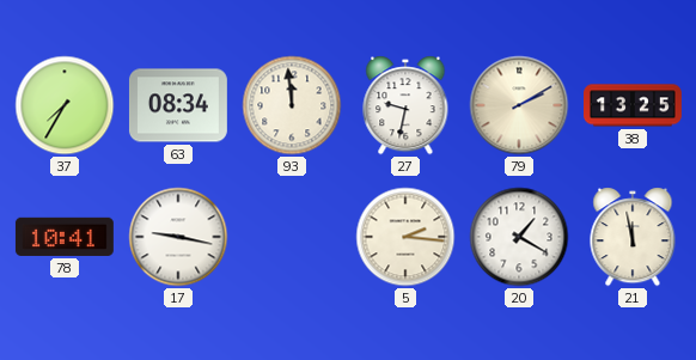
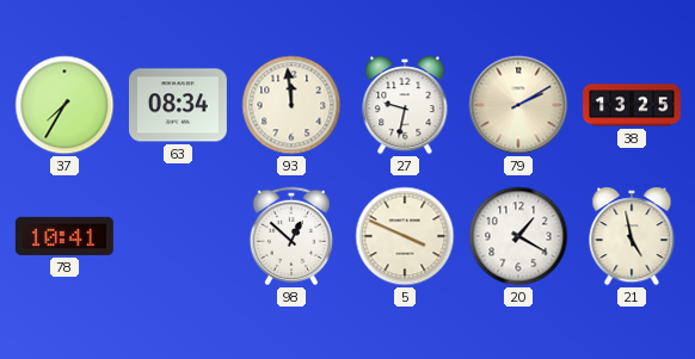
17: 9:17 -> none (178, 237)
98: none -> 12:52 (290, 236)
5: 2:16 -> 3:49 (405, 236)
21: 11:58 -> 4:58 (632, 236)
